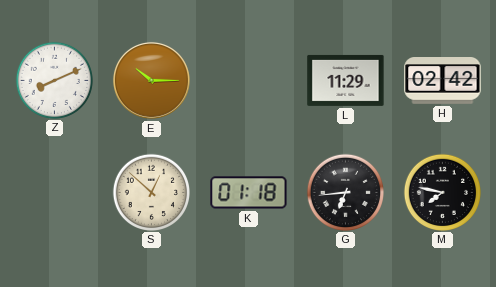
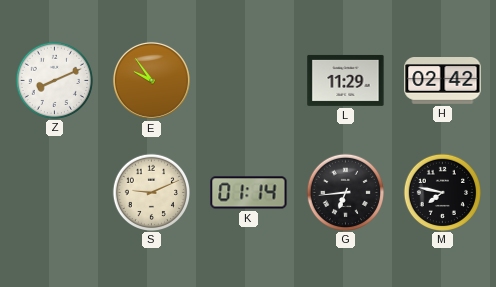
E: 10:15 -> 9:54 (151, 80)
S: 12:52 -> 9:11 (151, 192)
K: 01:18 -> 01:14 (249, 193)
